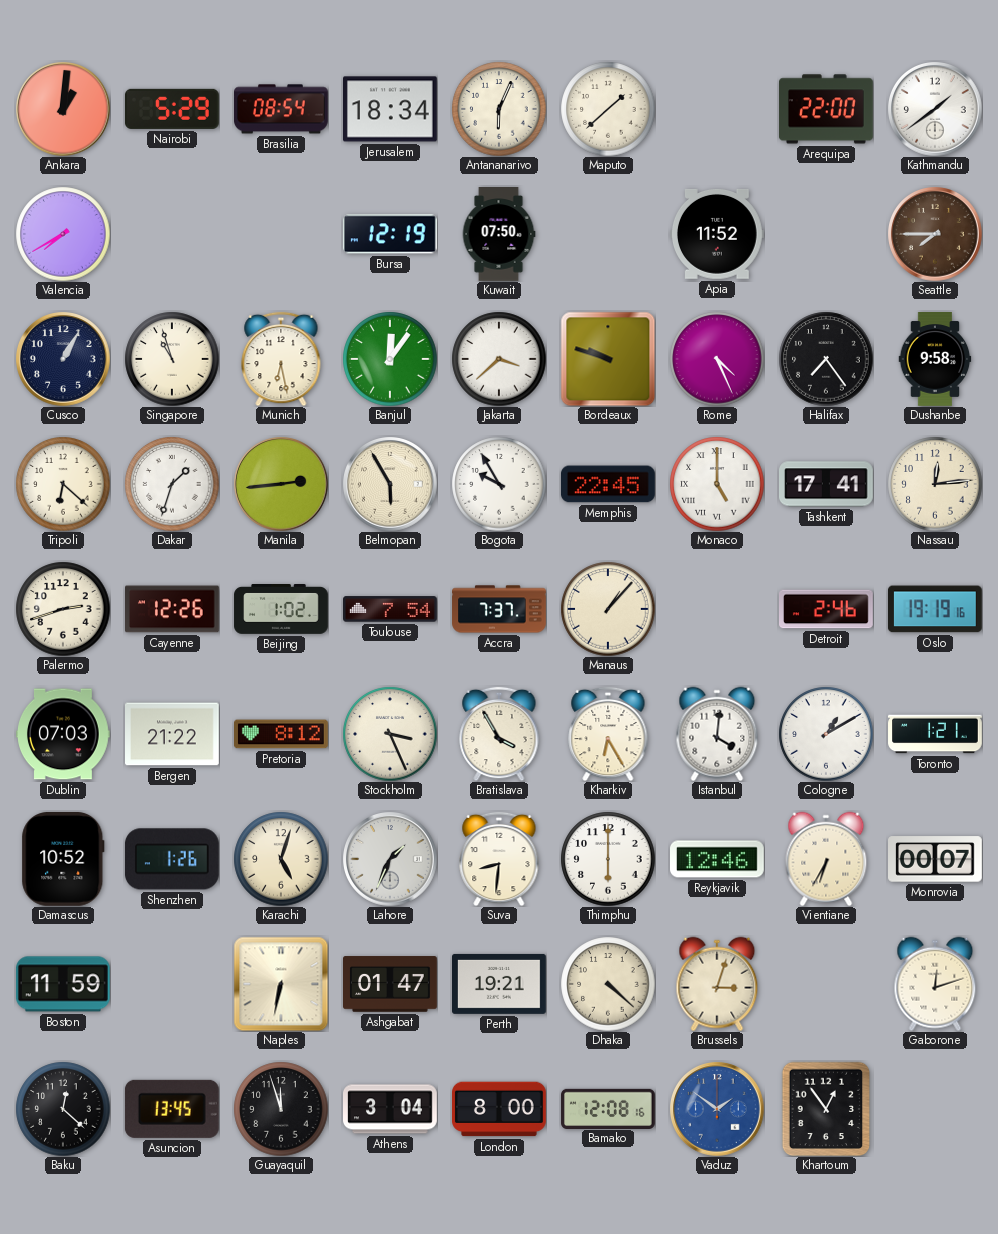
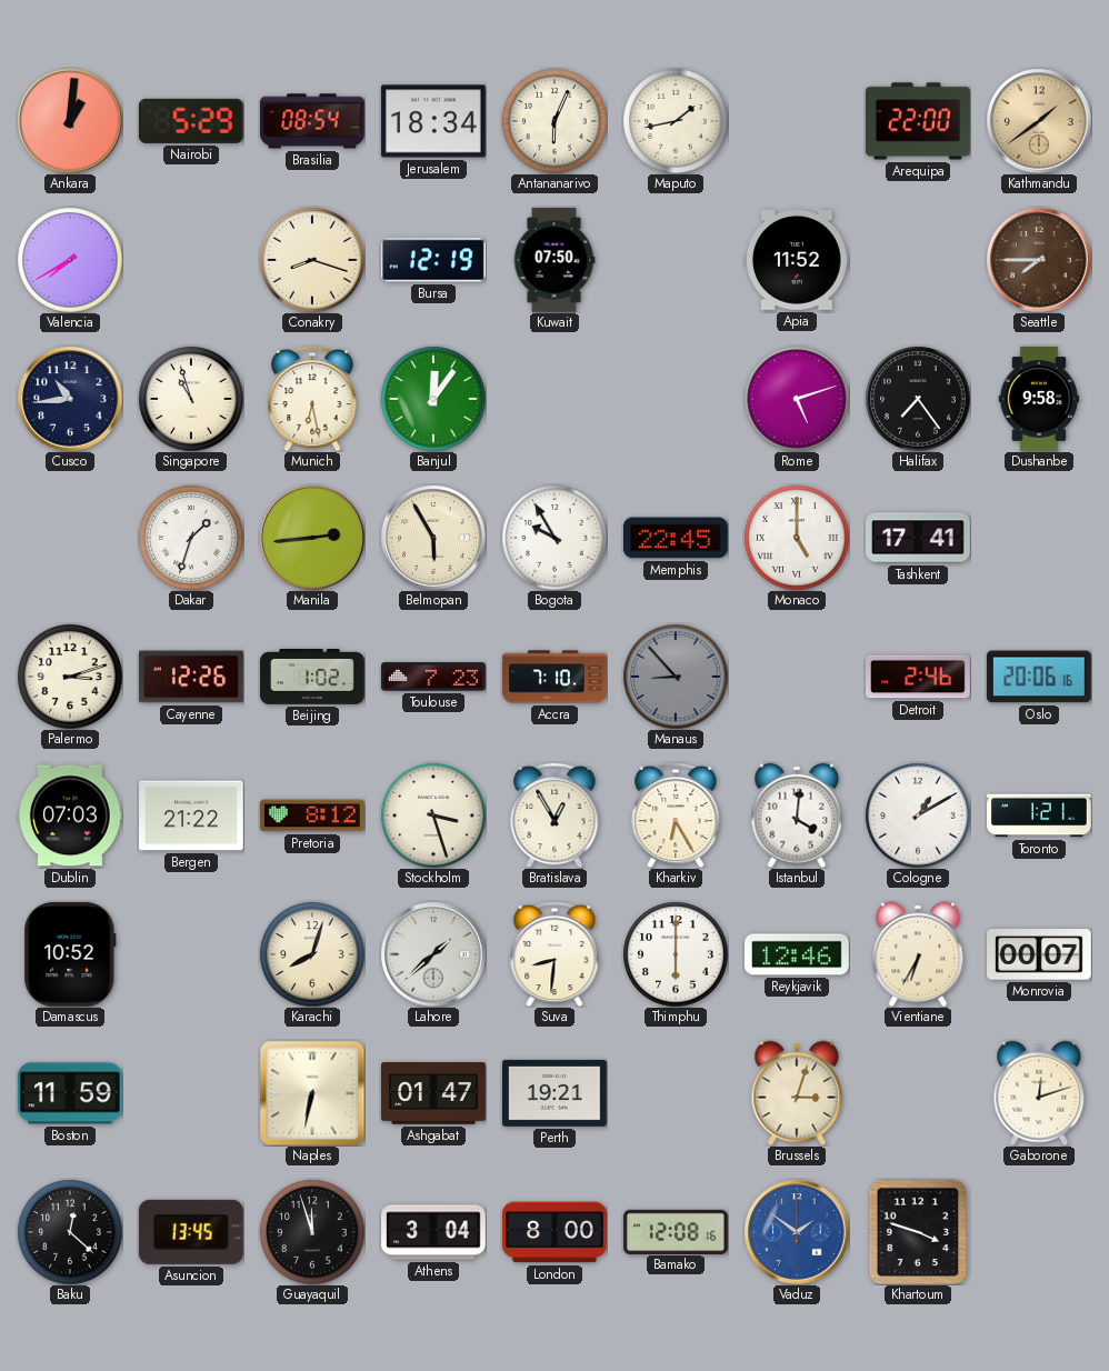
Maputo: 1:38 -> 1:43 (676, 121)
Kathmandu dial: white -> champagne (1039, 121)
Conakry: none -> 8:18 (312, 260)
Cusco: 1:05 -> 10:44 (70, 399)
Jakarta: 3:38 -> none (499, 359)
Bordeaux: 9:48 -> none (608, 359)
Rome: 4:26 -> 5:12 (797, 399)
Tripoli: 6:22 -> none (63, 484)
Nassau: 12:14 -> none (935, 484)
Palermo: 2:42 -> 3:12 (70, 677)
Toulouse: 7:54 -> 7:23 (434, 677)
Accra: 7:37 -> 7:10 (554, 677)
Manaus: 1:07 -> 8:53 (676, 677)
Manaus dial: cream -> grey (676, 677)
Oslo: 19:19 -> 20:06 (1039, 677)
Stockholm: 3:26 -> 3:27 (433, 815)
Bratislava: 3:55 -> 12:55 (554, 815)
Shenzhen: 1:26 -> none (172, 859)
Karachi: 5:03 -> 8:03 (312, 954)
Lahore: 1:34 -> 1:38 (433, 954)
Dhaka: 4:22 -> none (608, 984)
Khartoum: 12:54 -> 3:48 (918, 1232)
